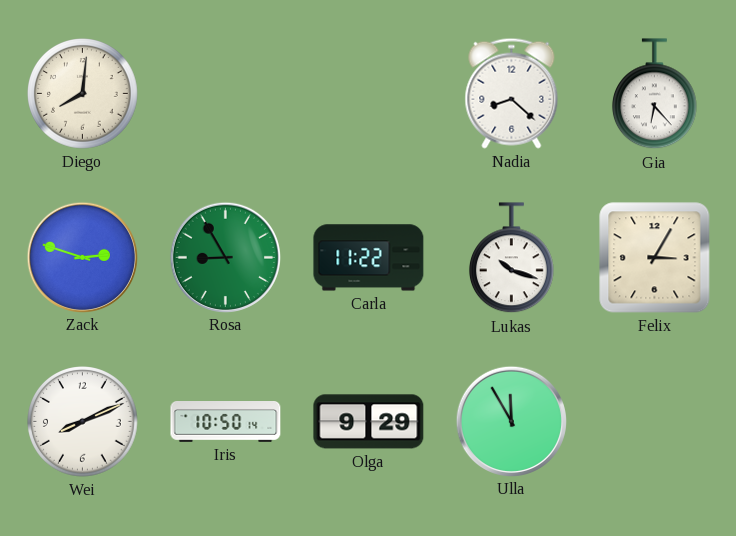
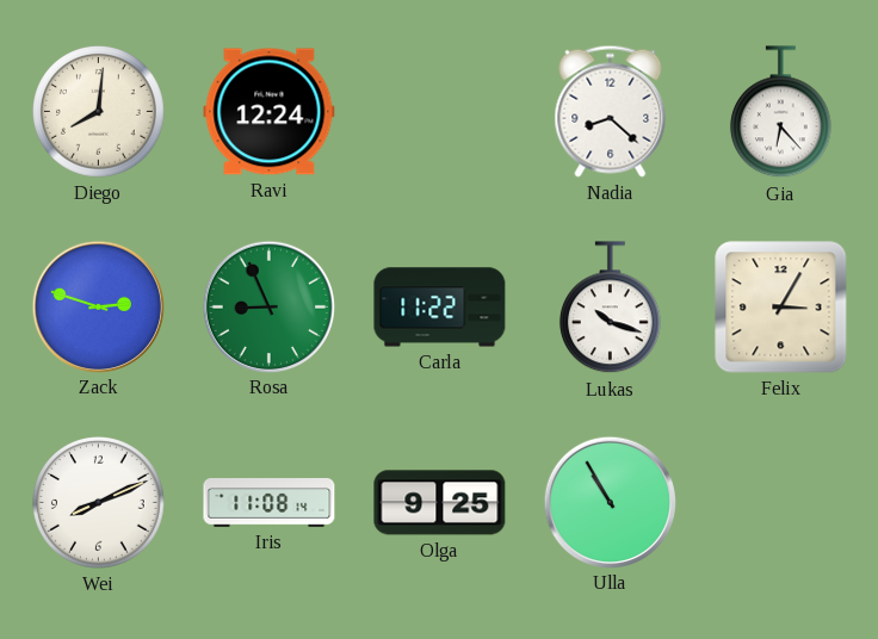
Ravi: none -> 12:24 (270, 112)
Rosa: 8:55 -> 8:56 (268, 306)
Iris: 10:50 -> 11:08 (270, 503)
Olga: 9:29 -> 9:25 (440, 503)
Ulla: 11:55 -> 10:55 (610, 502)
